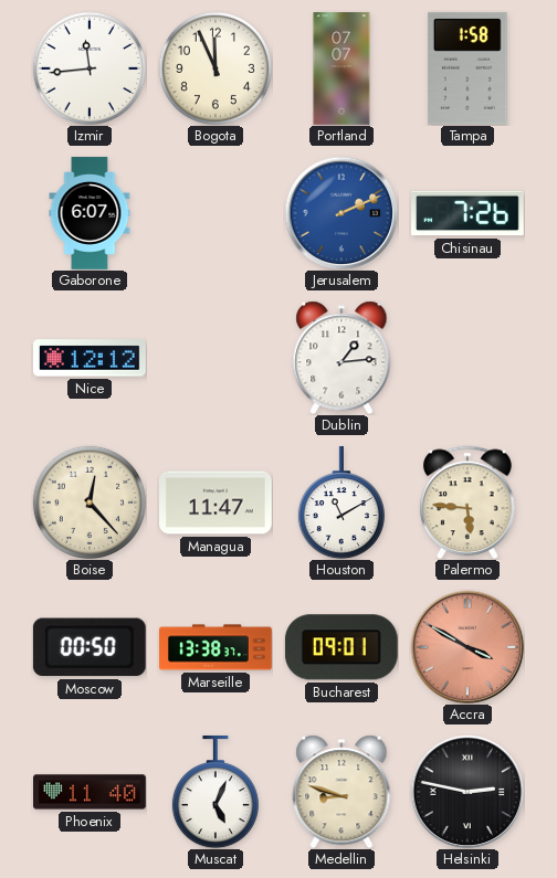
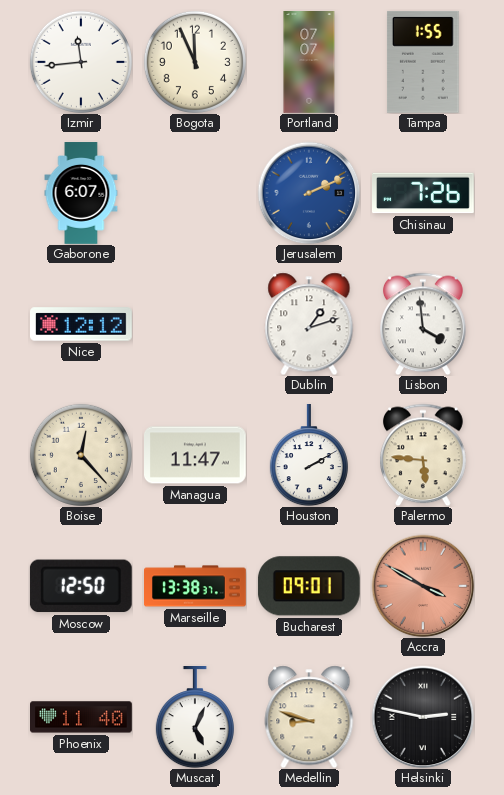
Tampa: 1:58 -> 1:55 (423, 62)
Dublin: 1:14 -> 1:12 (309, 324)
Lisbon: none -> 3:59 (424, 324)
Houston: 11:10 -> 2:10 (309, 456)
Moscow: 00:50 -> 12:50 (81, 586)
